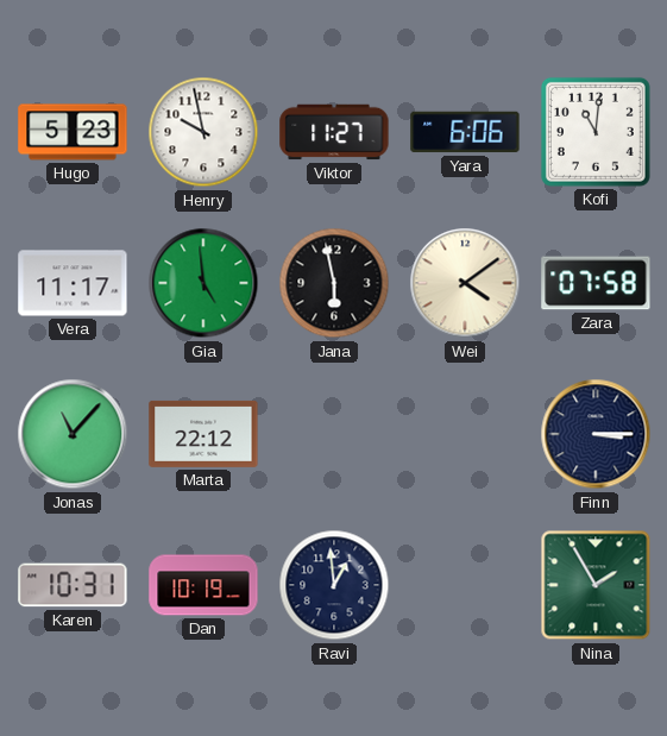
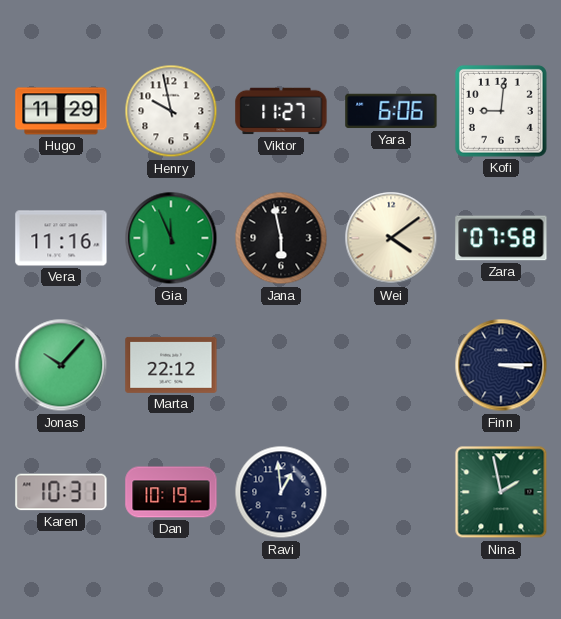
Hugo: 5:23 -> 11:29 (61, 111)
Kofi: 11:01 -> 9:01 (501, 111)
Vera: 11:17 -> 11:16 (61, 238)
Gia: 4:59 -> 11:56 (171, 238)
Jonas: 11:07 -> 10:07 (61, 365)
Nina: 1:55 -> 1:58 (501, 492)
